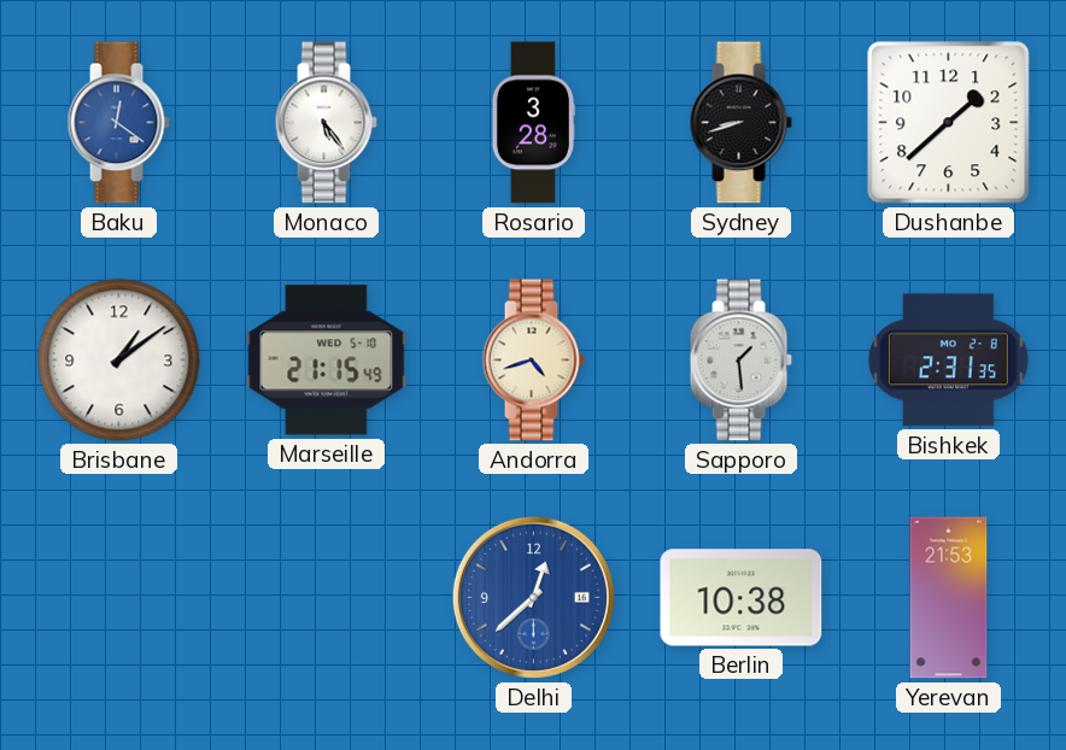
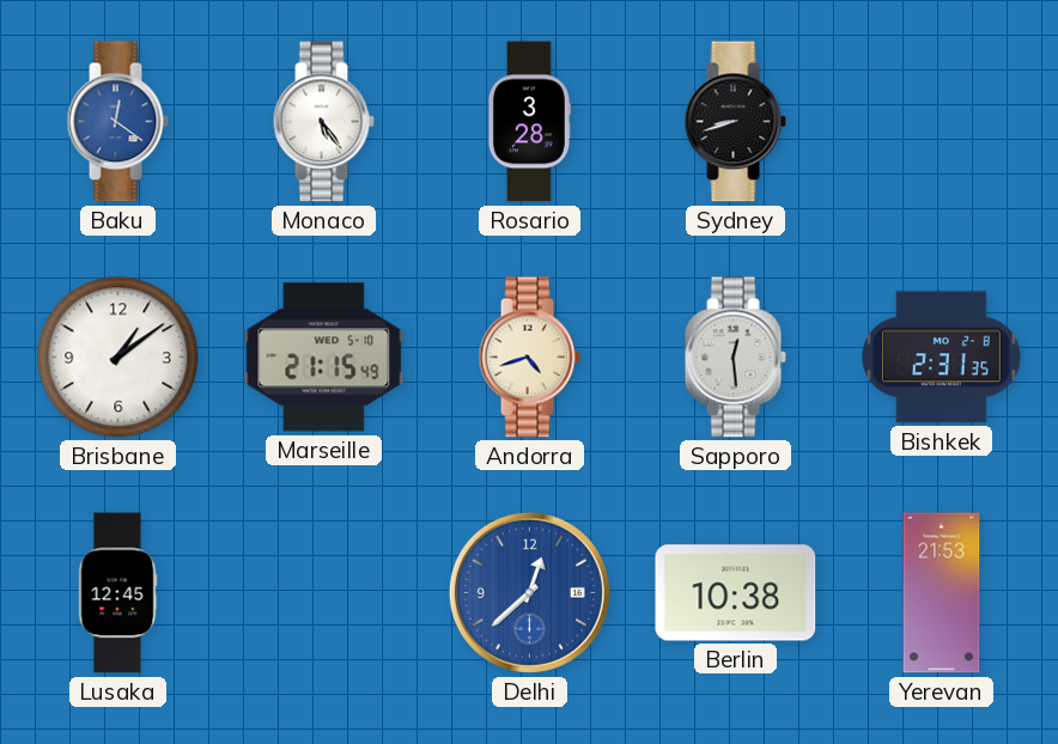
Dushanbe: 1:38 -> none (949, 123)
Sapporo: 1:29 -> 12:29 (735, 358)
Lusaka: none -> 12:45 (117, 593)
